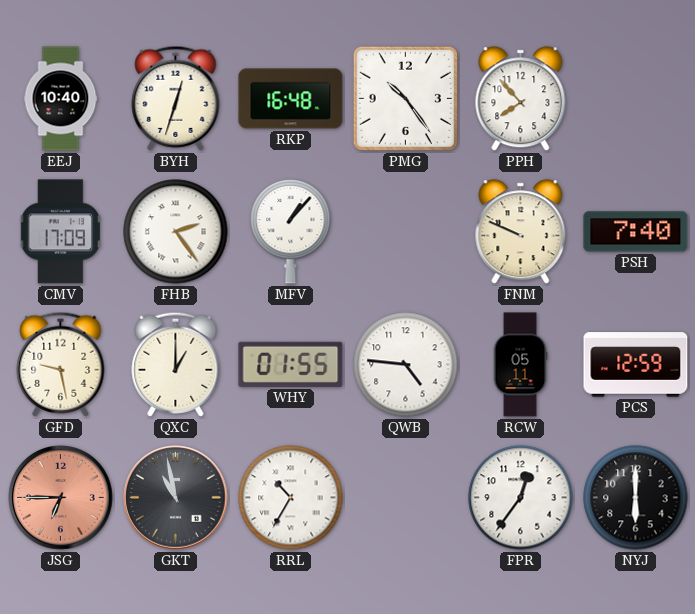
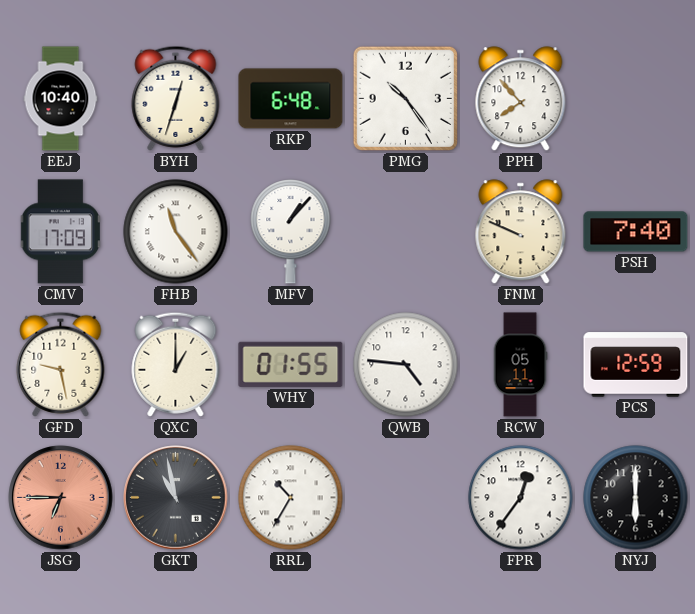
RKP: 16:48 -> 6:48 (291, 99)
FHB: 2:24 -> 11:24 (176, 232)
